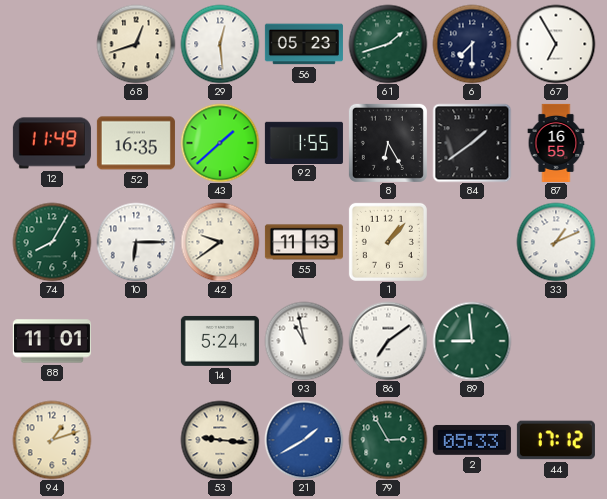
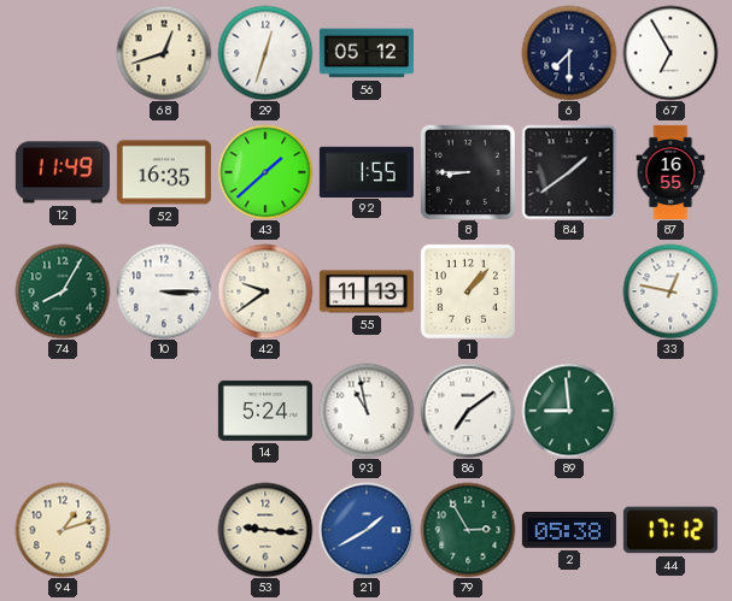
29: 12:29 -> 12:33 (265, 53)
56: 05:23 -> 05:12 (367, 53)
61: 1:42 -> none (388, 44)
8: 6:25 -> 8:45 (468, 172)
10: 6:15 -> 3:15 (164, 291)
33: 1:11 -> 12:47 (670, 291)
88: 11:01 -> none (52, 341)
2: 05:33 -> 05:38 (569, 530)
